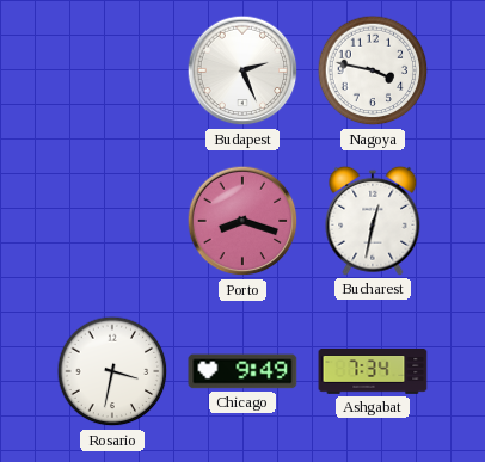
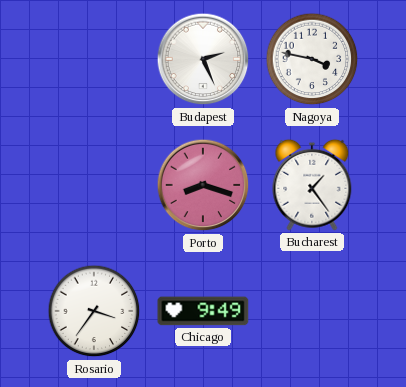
Bucharest: 12:32 -> 1:24 (312, 185)
Rosario: 3:32 -> 3:36 (94, 311)
Ashgabat: 7:34 -> none (373, 372)
